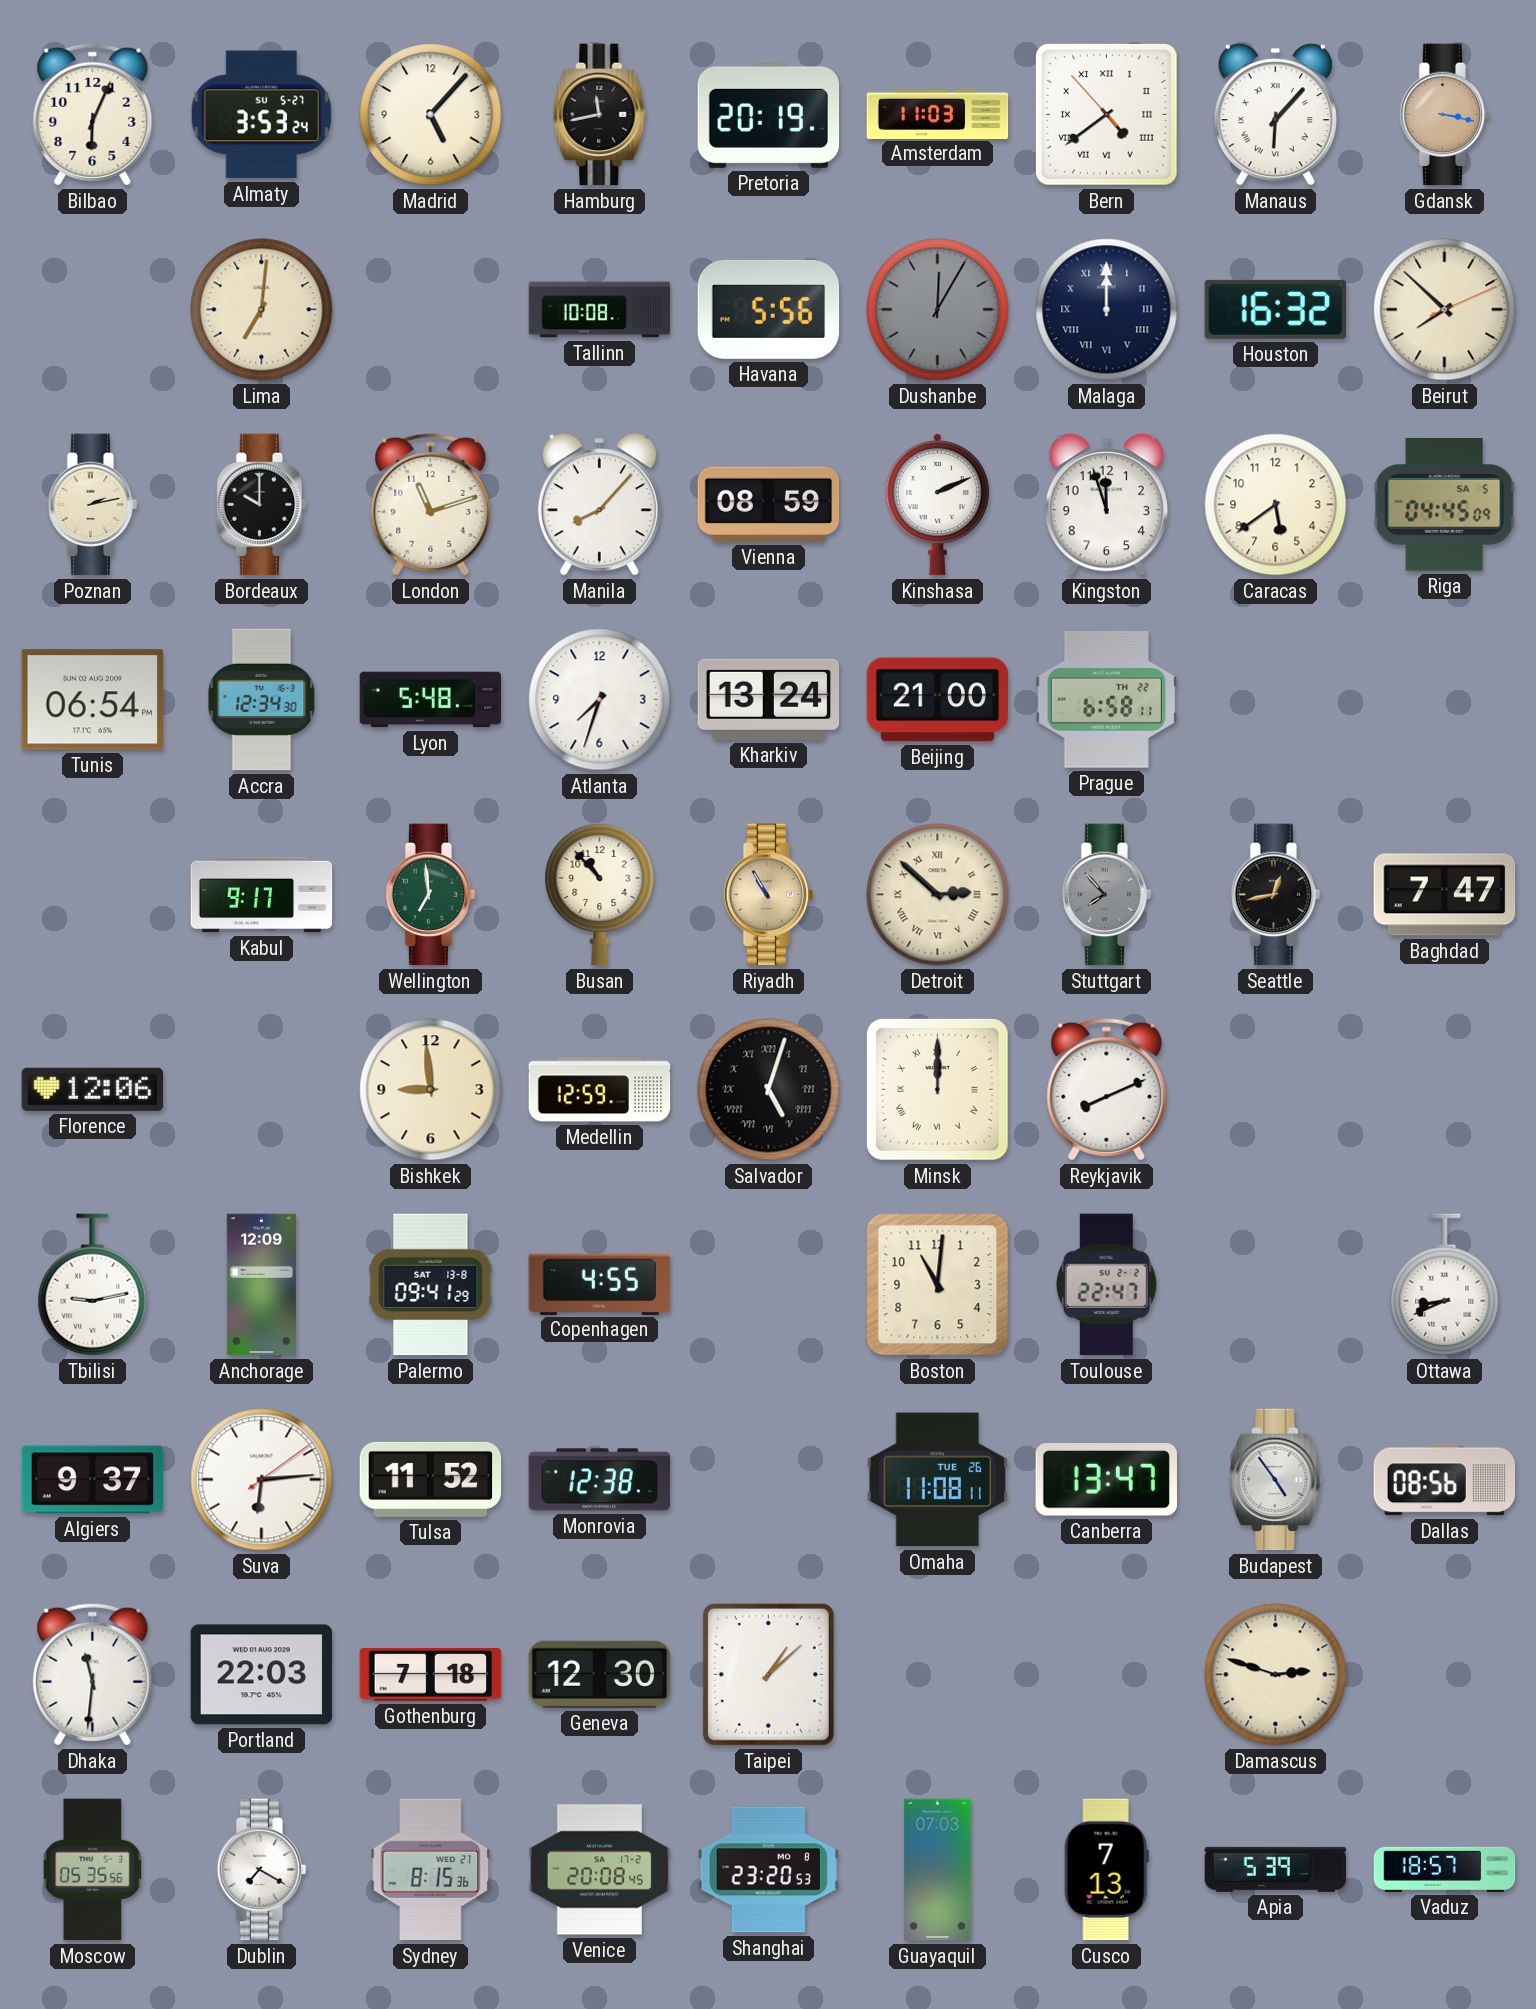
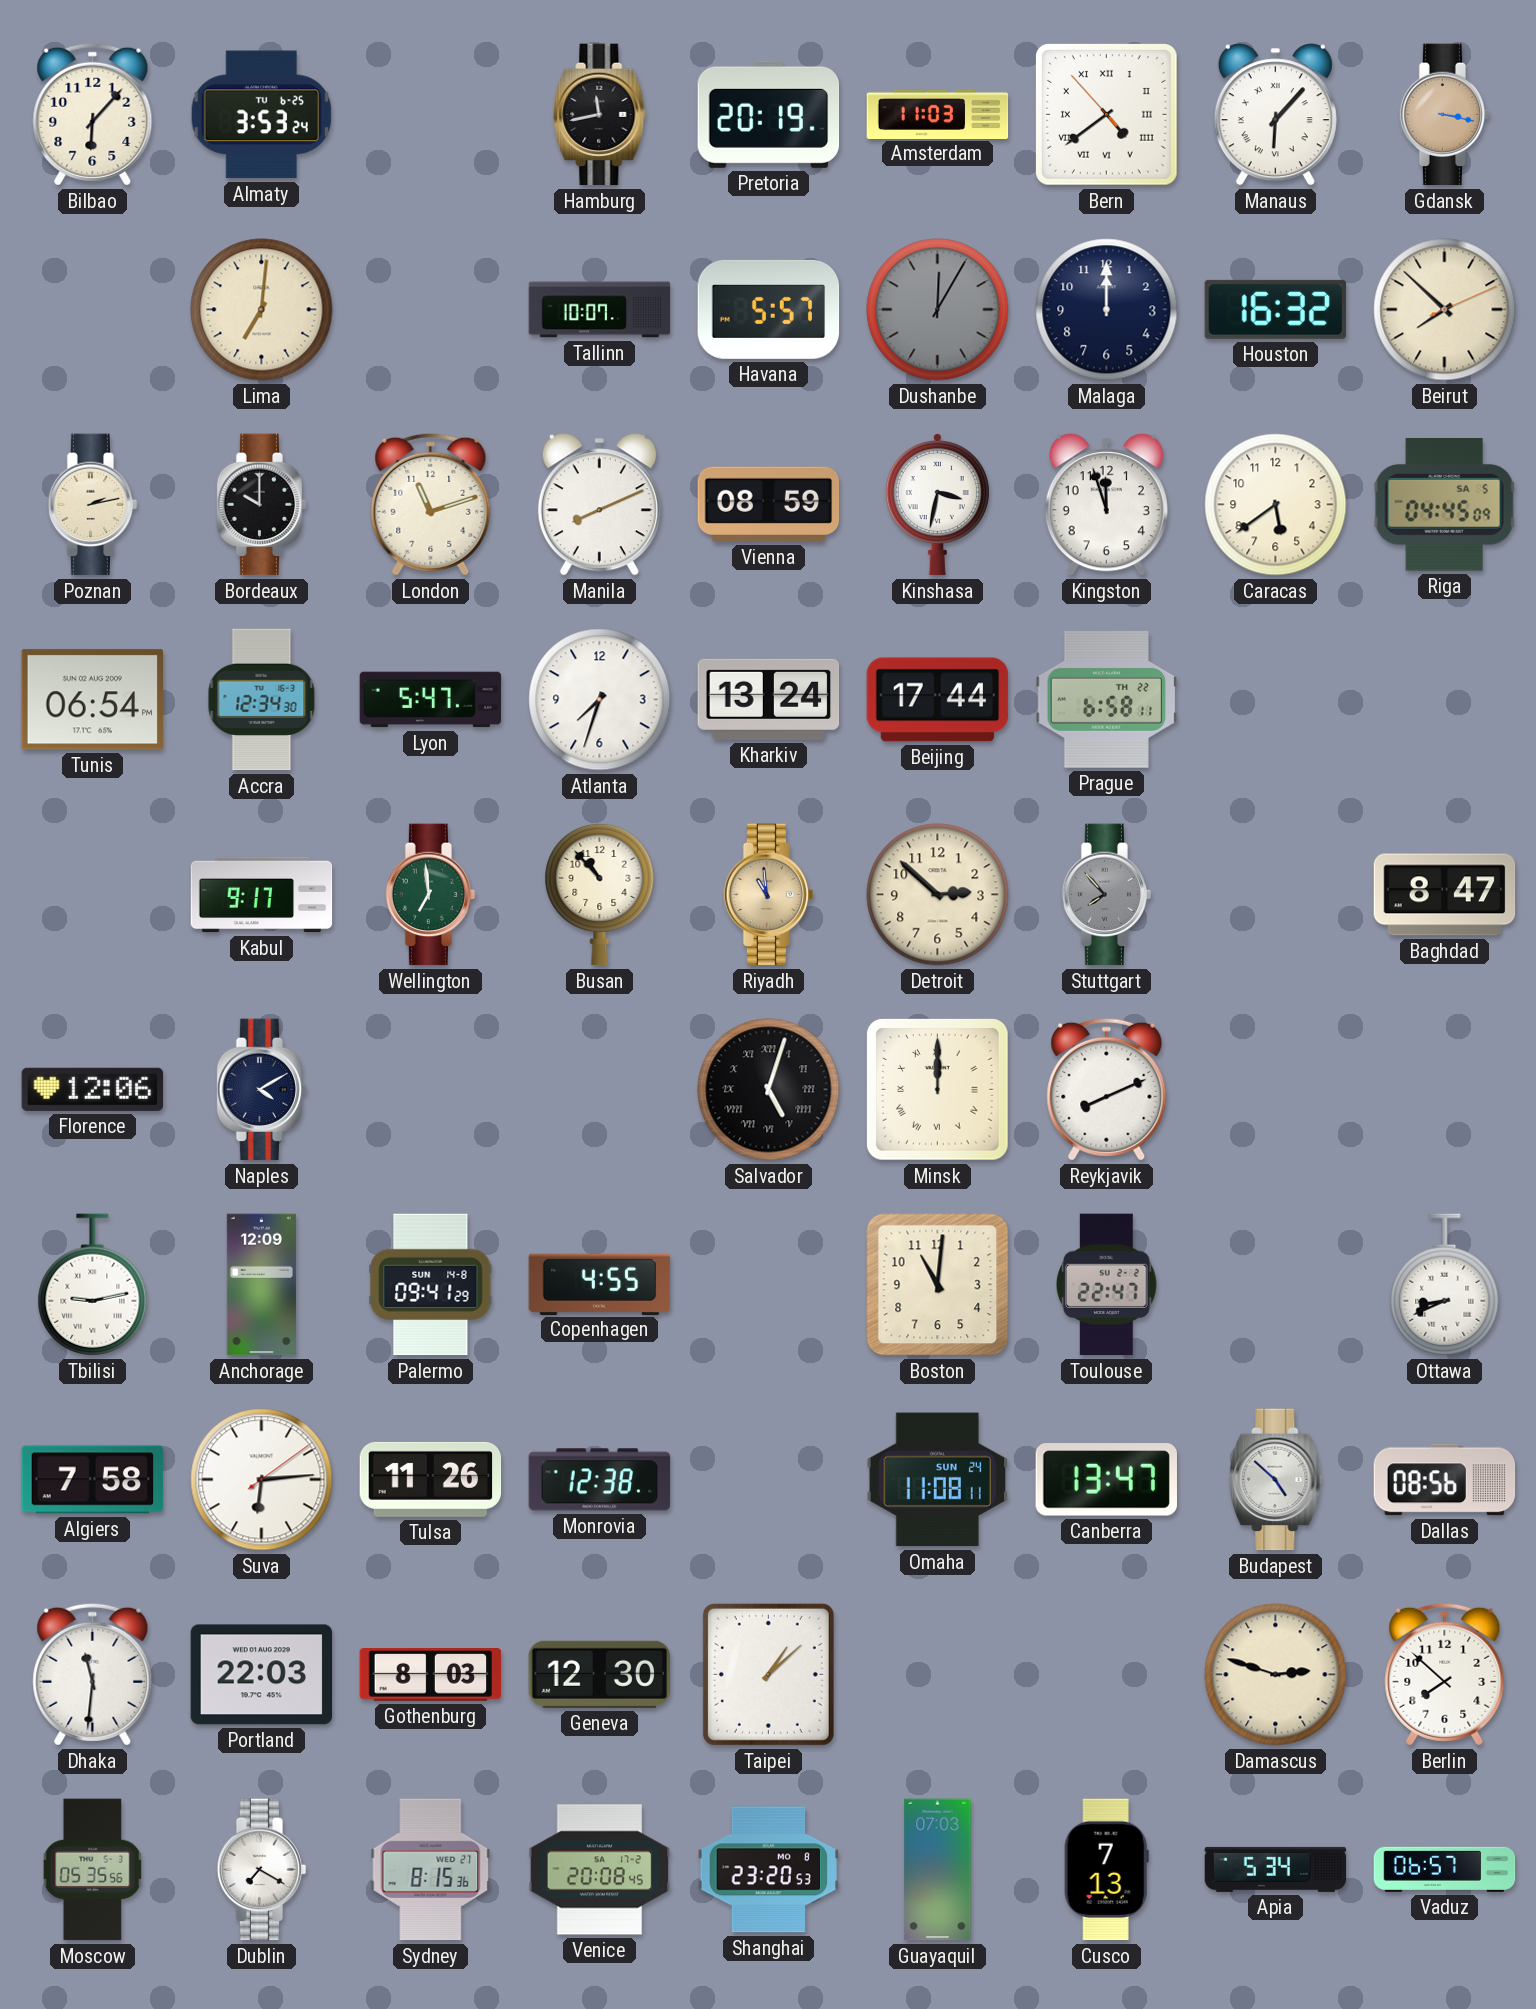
Bilbao: 6:04 -> 6:07 (93, 114)
Almaty date: SU 5-27 -> TU 6-25 (261, 115)
Madrid: 5:07 -> none (431, 115)
Tallinn: 10:08 -> 10:07 (600, 310)
Havana: 5:56 -> 5:57 (769, 309)
Malaga numerals: Roman -> Arabic (1107, 310)
Manila: 8:07 -> 8:11 (599, 505)
Kinshasa: 2:11 -> 3:32 (937, 505)
Lyon: 5:48 -> 5:47 (431, 700)
Beijing: 21:00 -> 17:44 (938, 700)
Riyadh: 10:55 -> 10:59 (769, 895)
Detroit numerals: Roman -> Arabic (938, 895)
Seattle: 12:43 -> none (1276, 895)
Baghdad: 7:47 -> 8:47 (1445, 895)
Naples: none -> 4:10 (262, 1090)
Bishkek: 8:59 -> none (431, 1090)
Medellin: 12:59 -> none (600, 1090)
Palermo date: SAT 13-8 -> SUN 14-8 (431, 1285)
Algiers: 9:37 -> 7:58 (93, 1480)
Tulsa: 11:52 -> 11:26 (431, 1479)
Omaha date: TUE 26 -> SUN 24 (937, 1480)
Budapest: 4:54 -> 4:52 (1276, 1480)
Gothenburg: 7:18 -> 8:03 (431, 1675)
Berlin: none -> 7:52 (1445, 1674)
Apia: 5:39 -> 5:34 (1276, 1869)
Vaduz: 18:57 -> 06:57 (1445, 1869)
